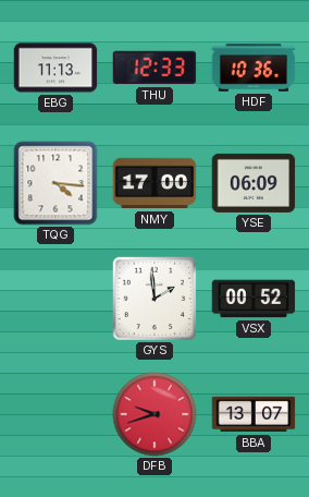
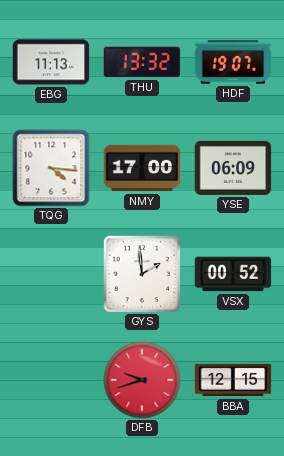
THU: 12:33 -> 13:32 (142, 62)
HDF: 10:36 -> 19:07 (233, 62)
BBA: 13:07 -> 12:15 (233, 380)
